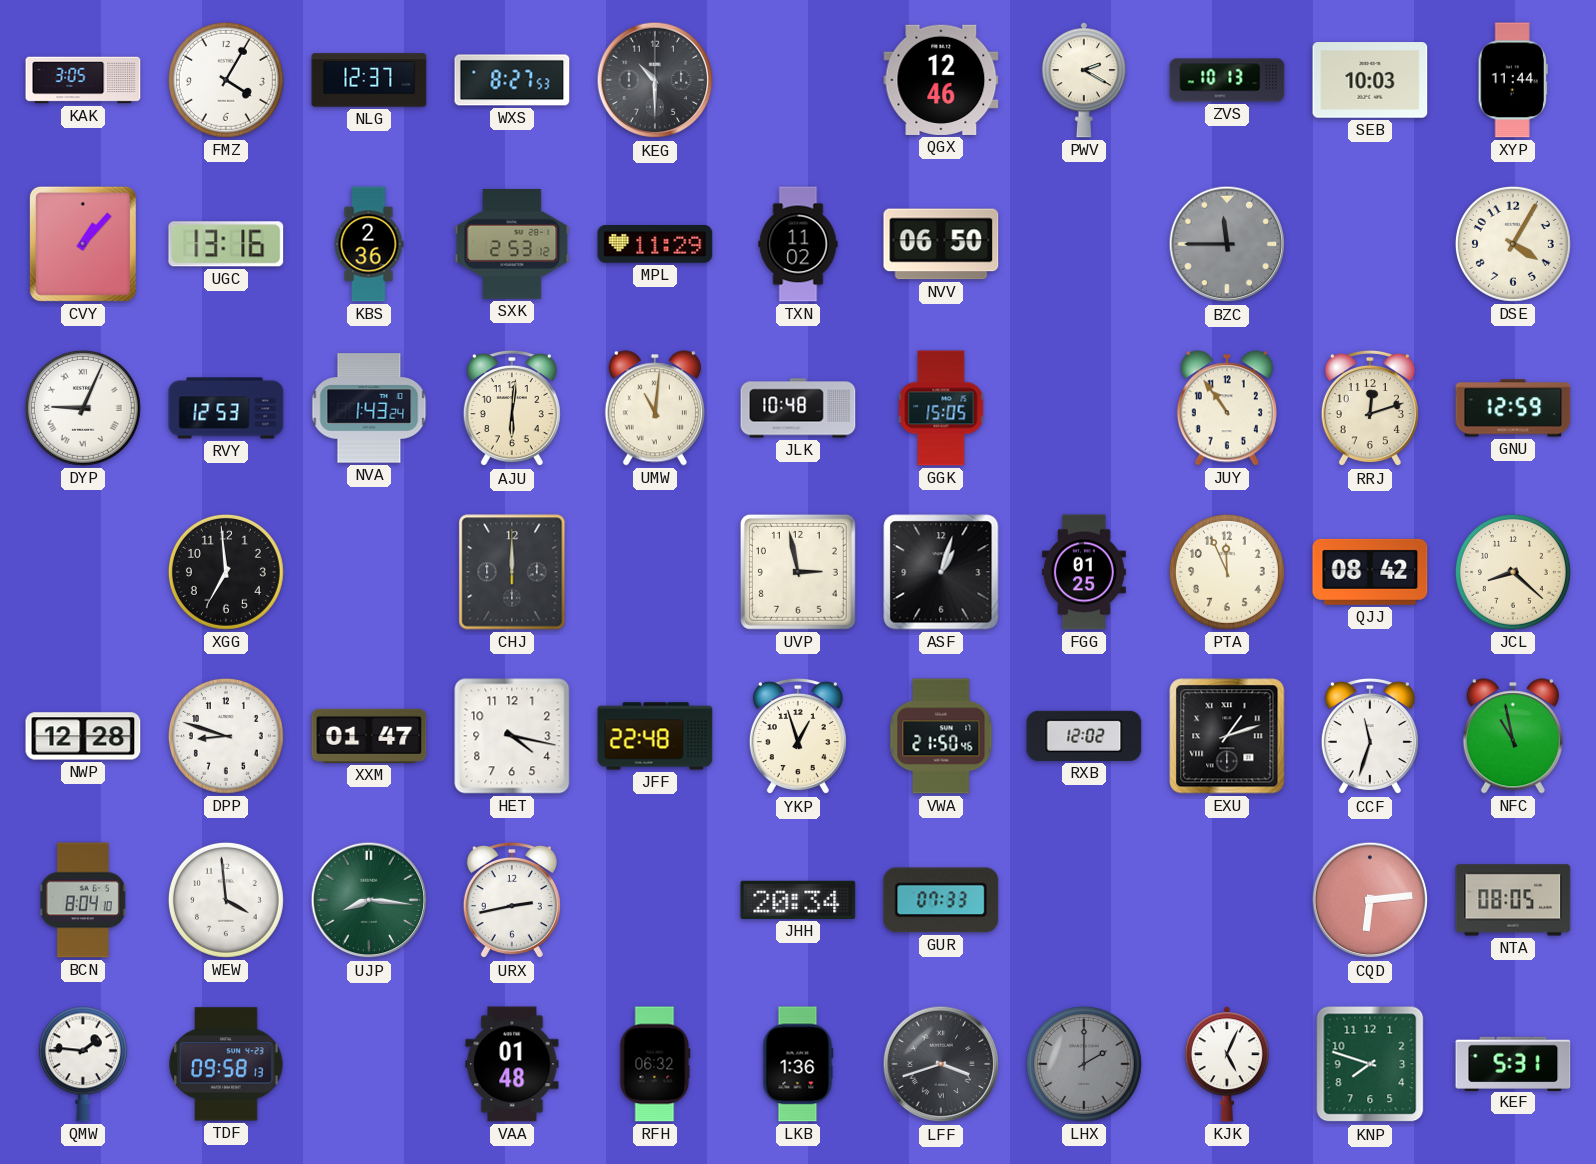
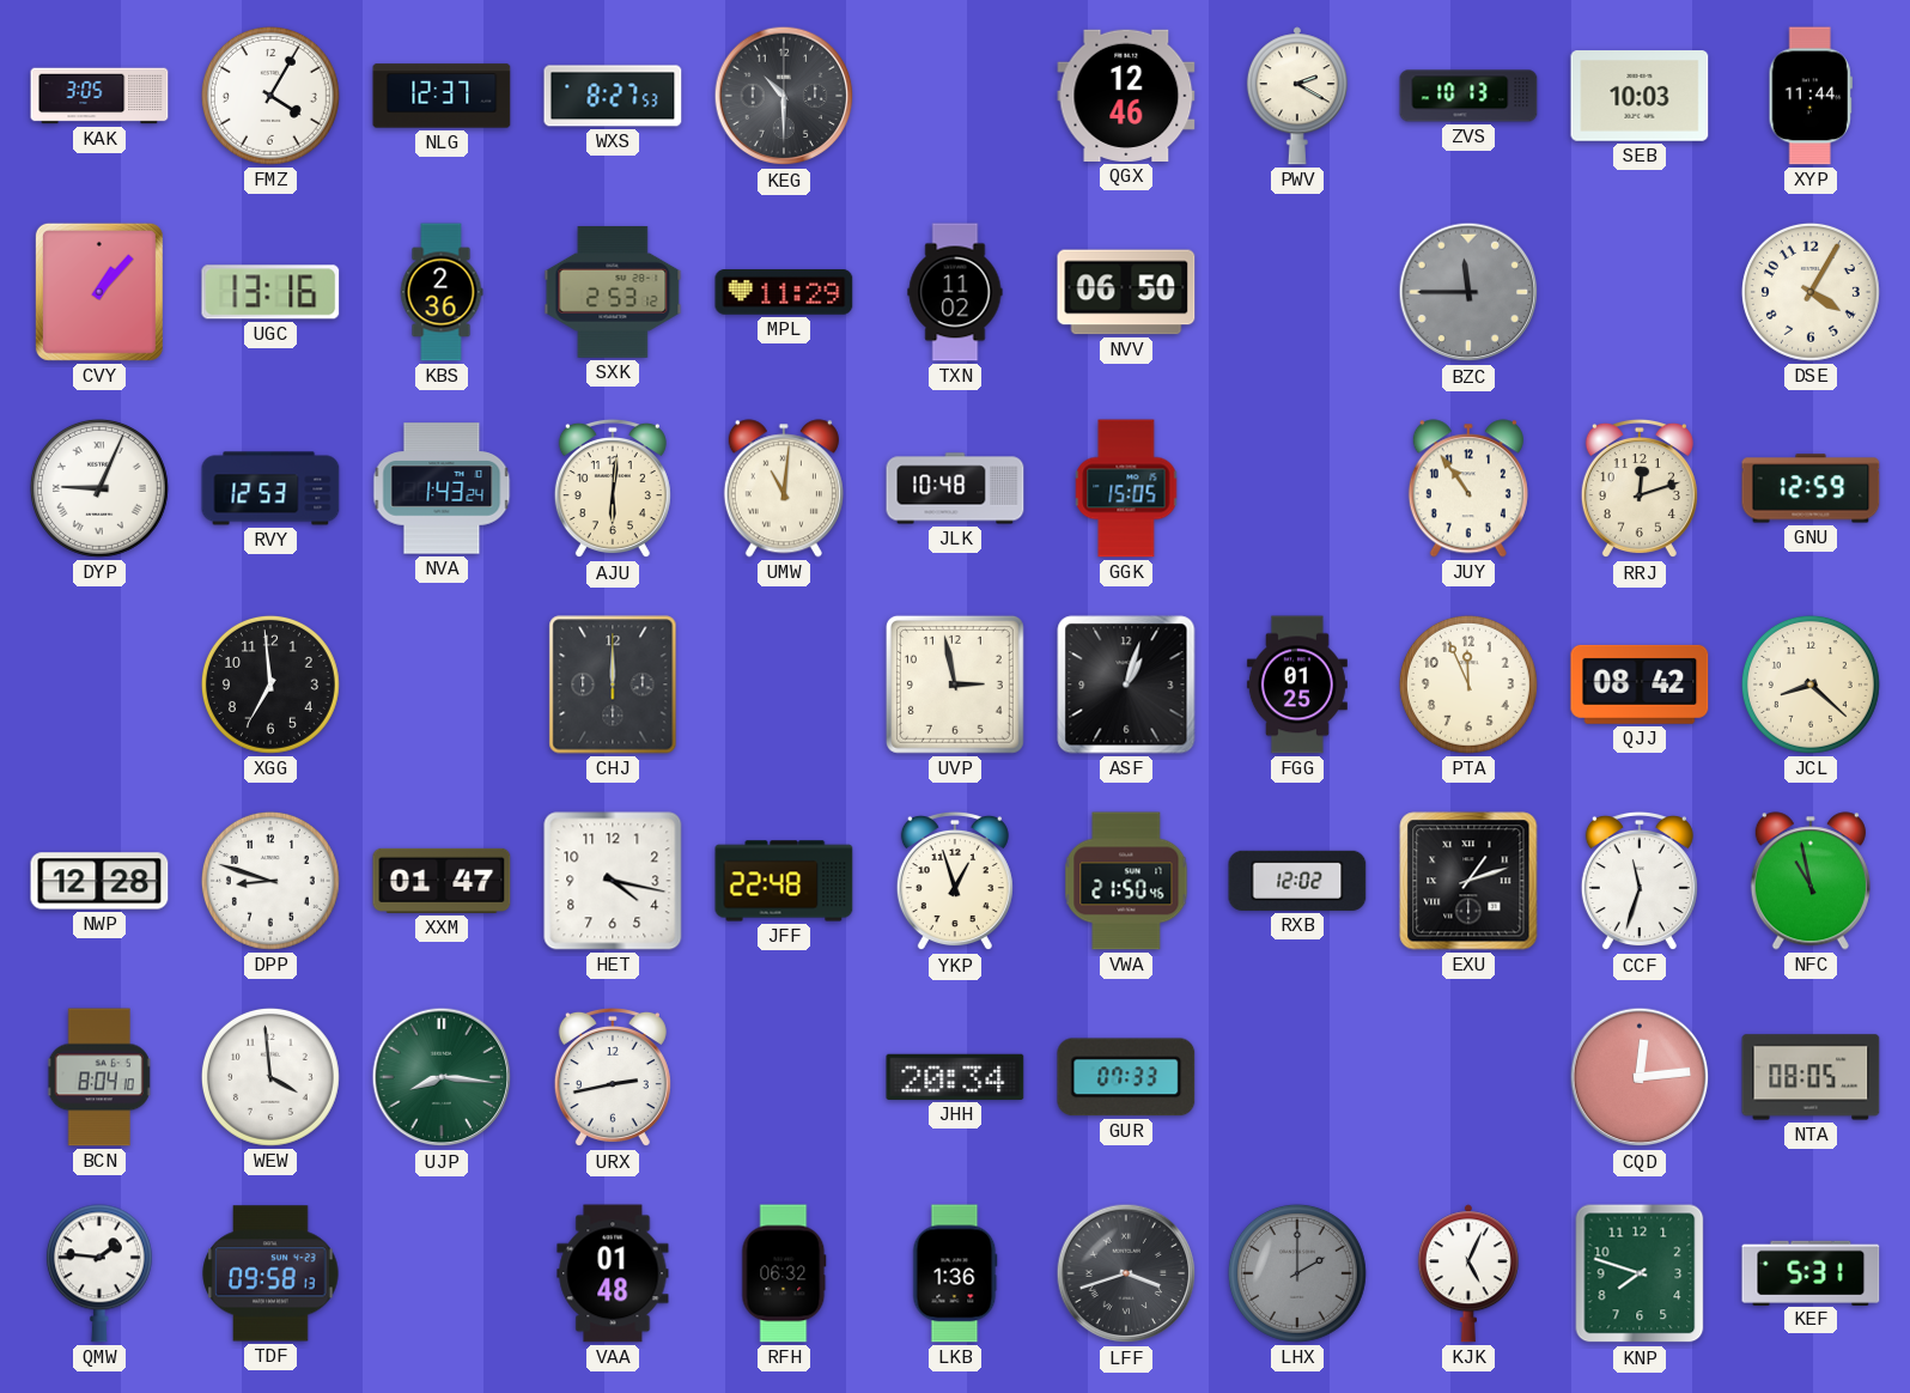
CQD: 6:14 -> 12:14 (1640, 1077)
